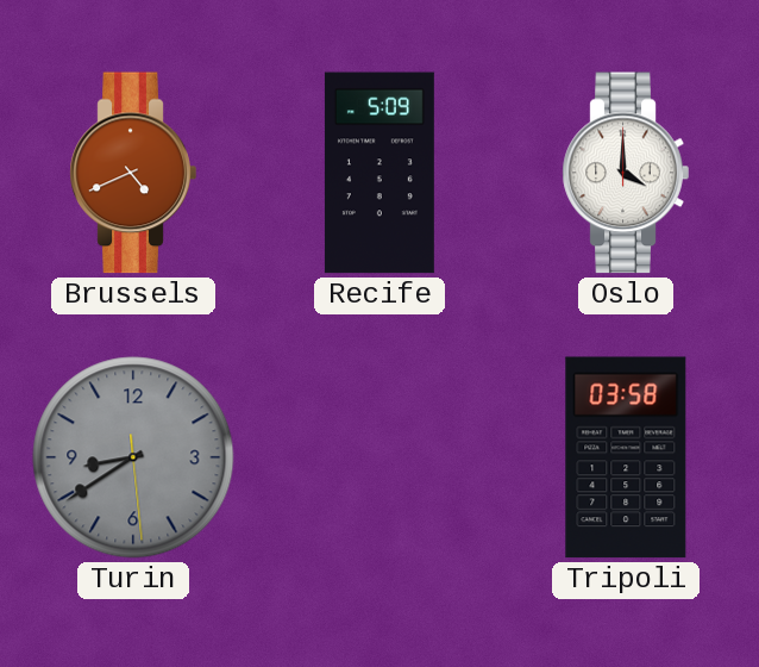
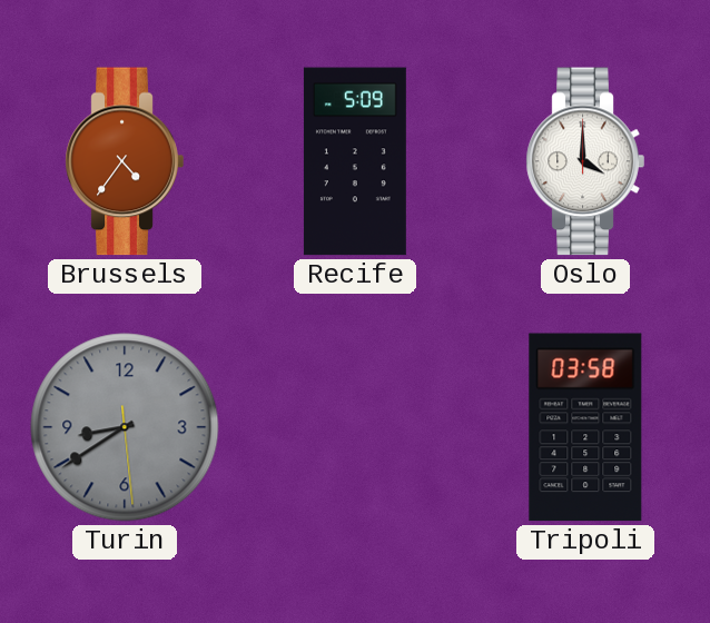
Brussels: 4:41 -> 4:36 (125, 161)
